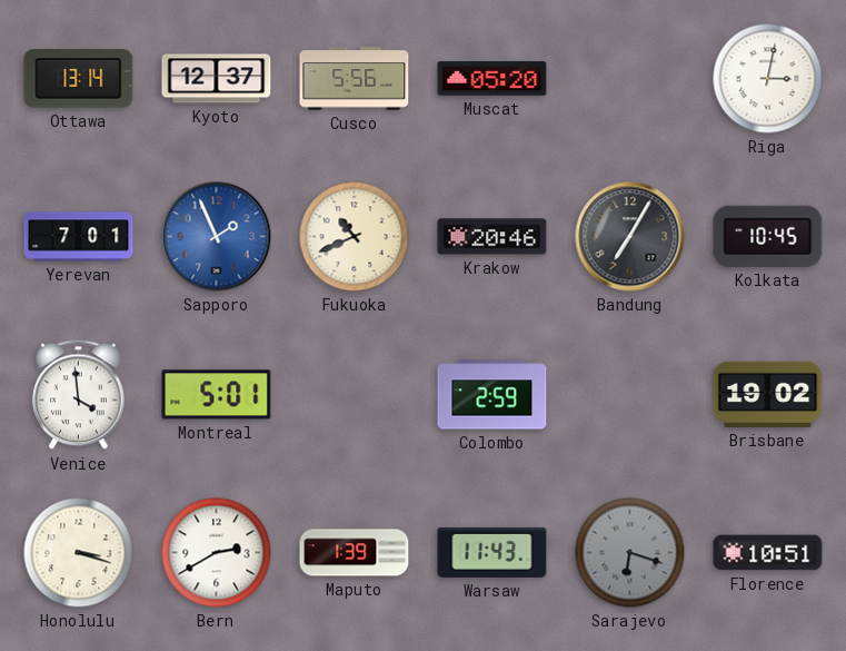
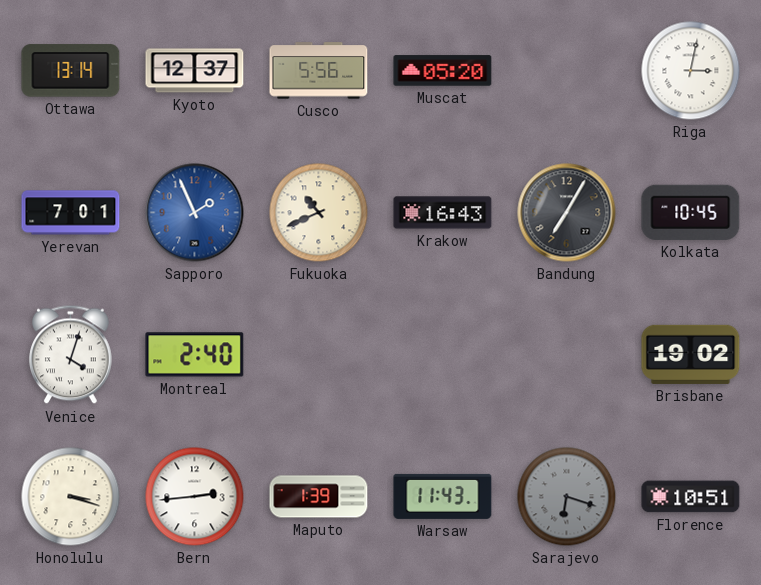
Krakow: 20:46 -> 16:43 (443, 213)
Venice: 3:59 -> 4:03 (71, 355)
Montreal: 5:01 -> 2:40 (195, 355)
Colombo: 2:59 -> none (492, 395)
Bern: 2:40 -> 2:44 (195, 497)
